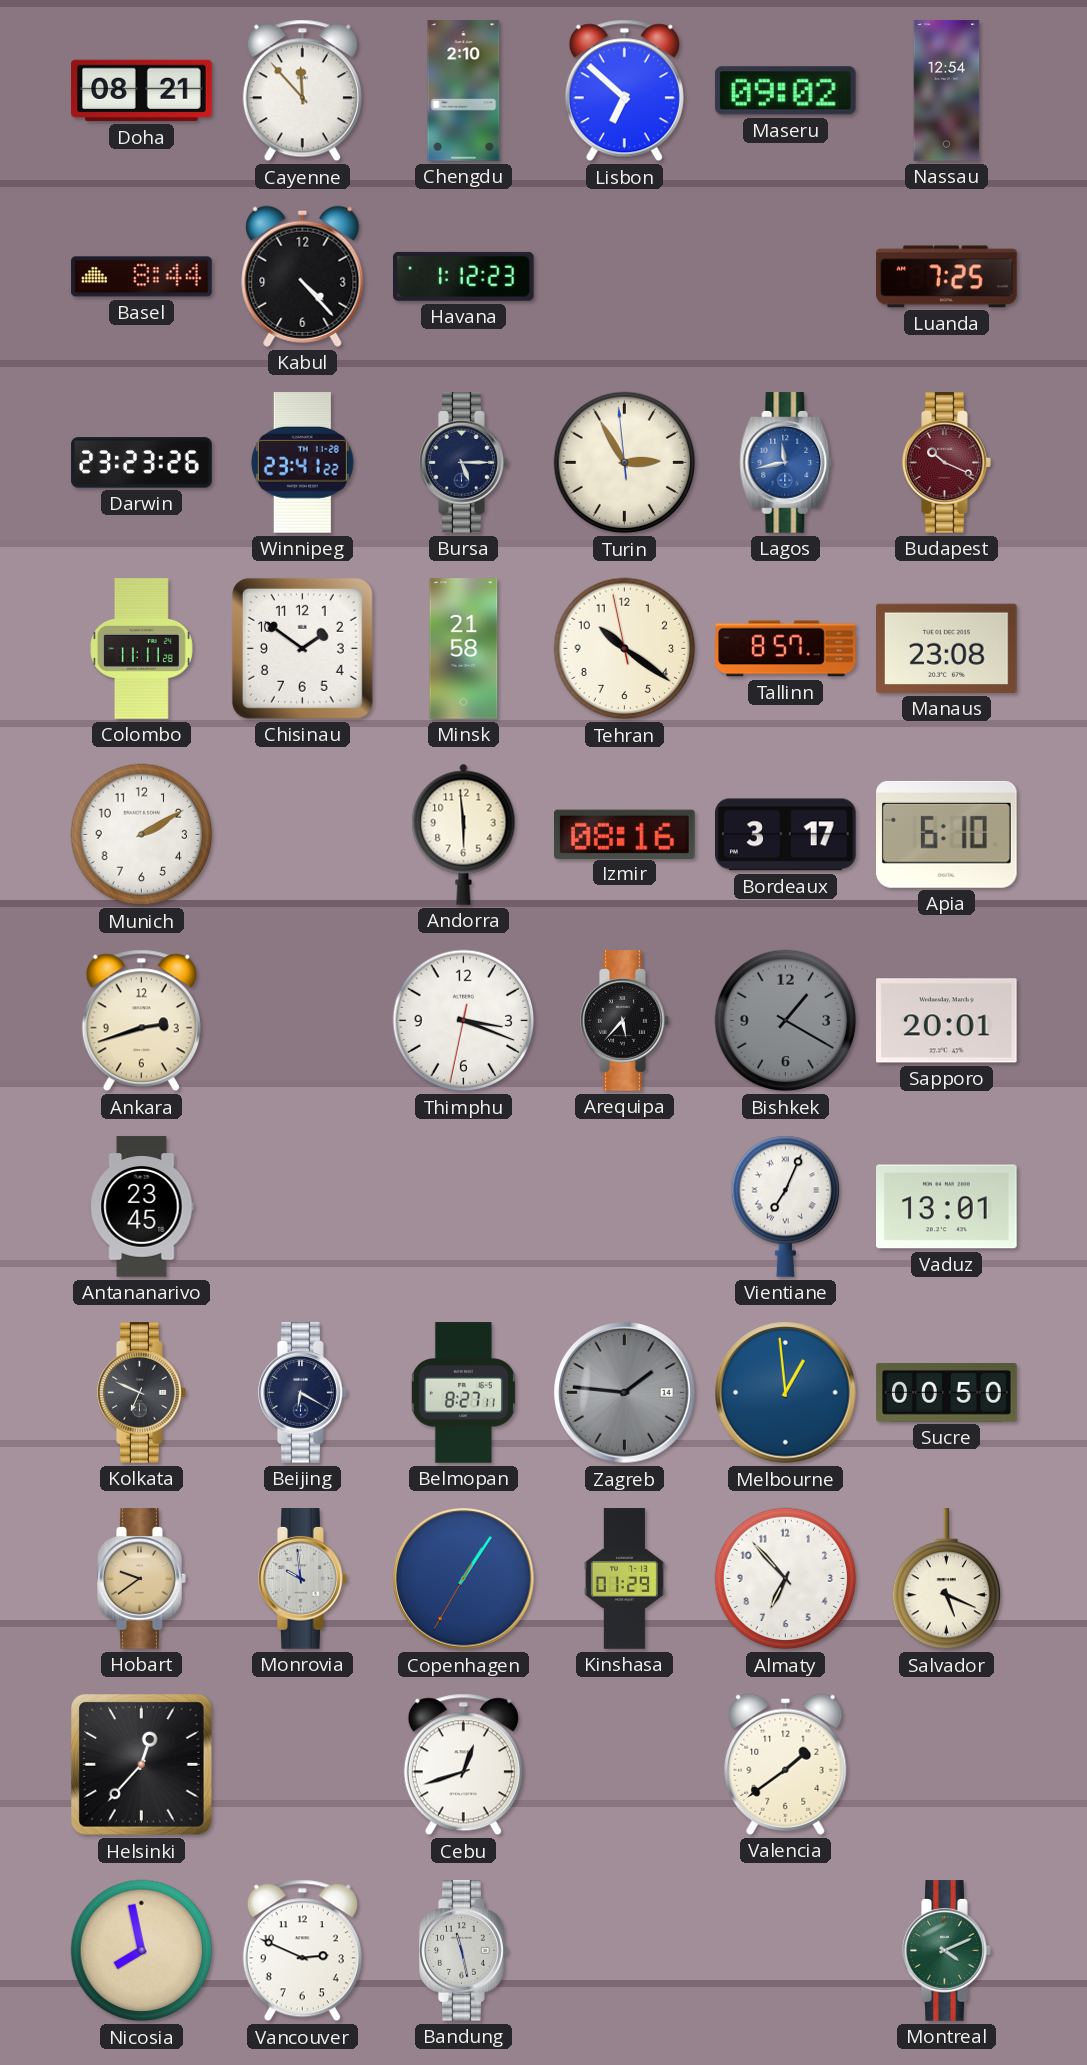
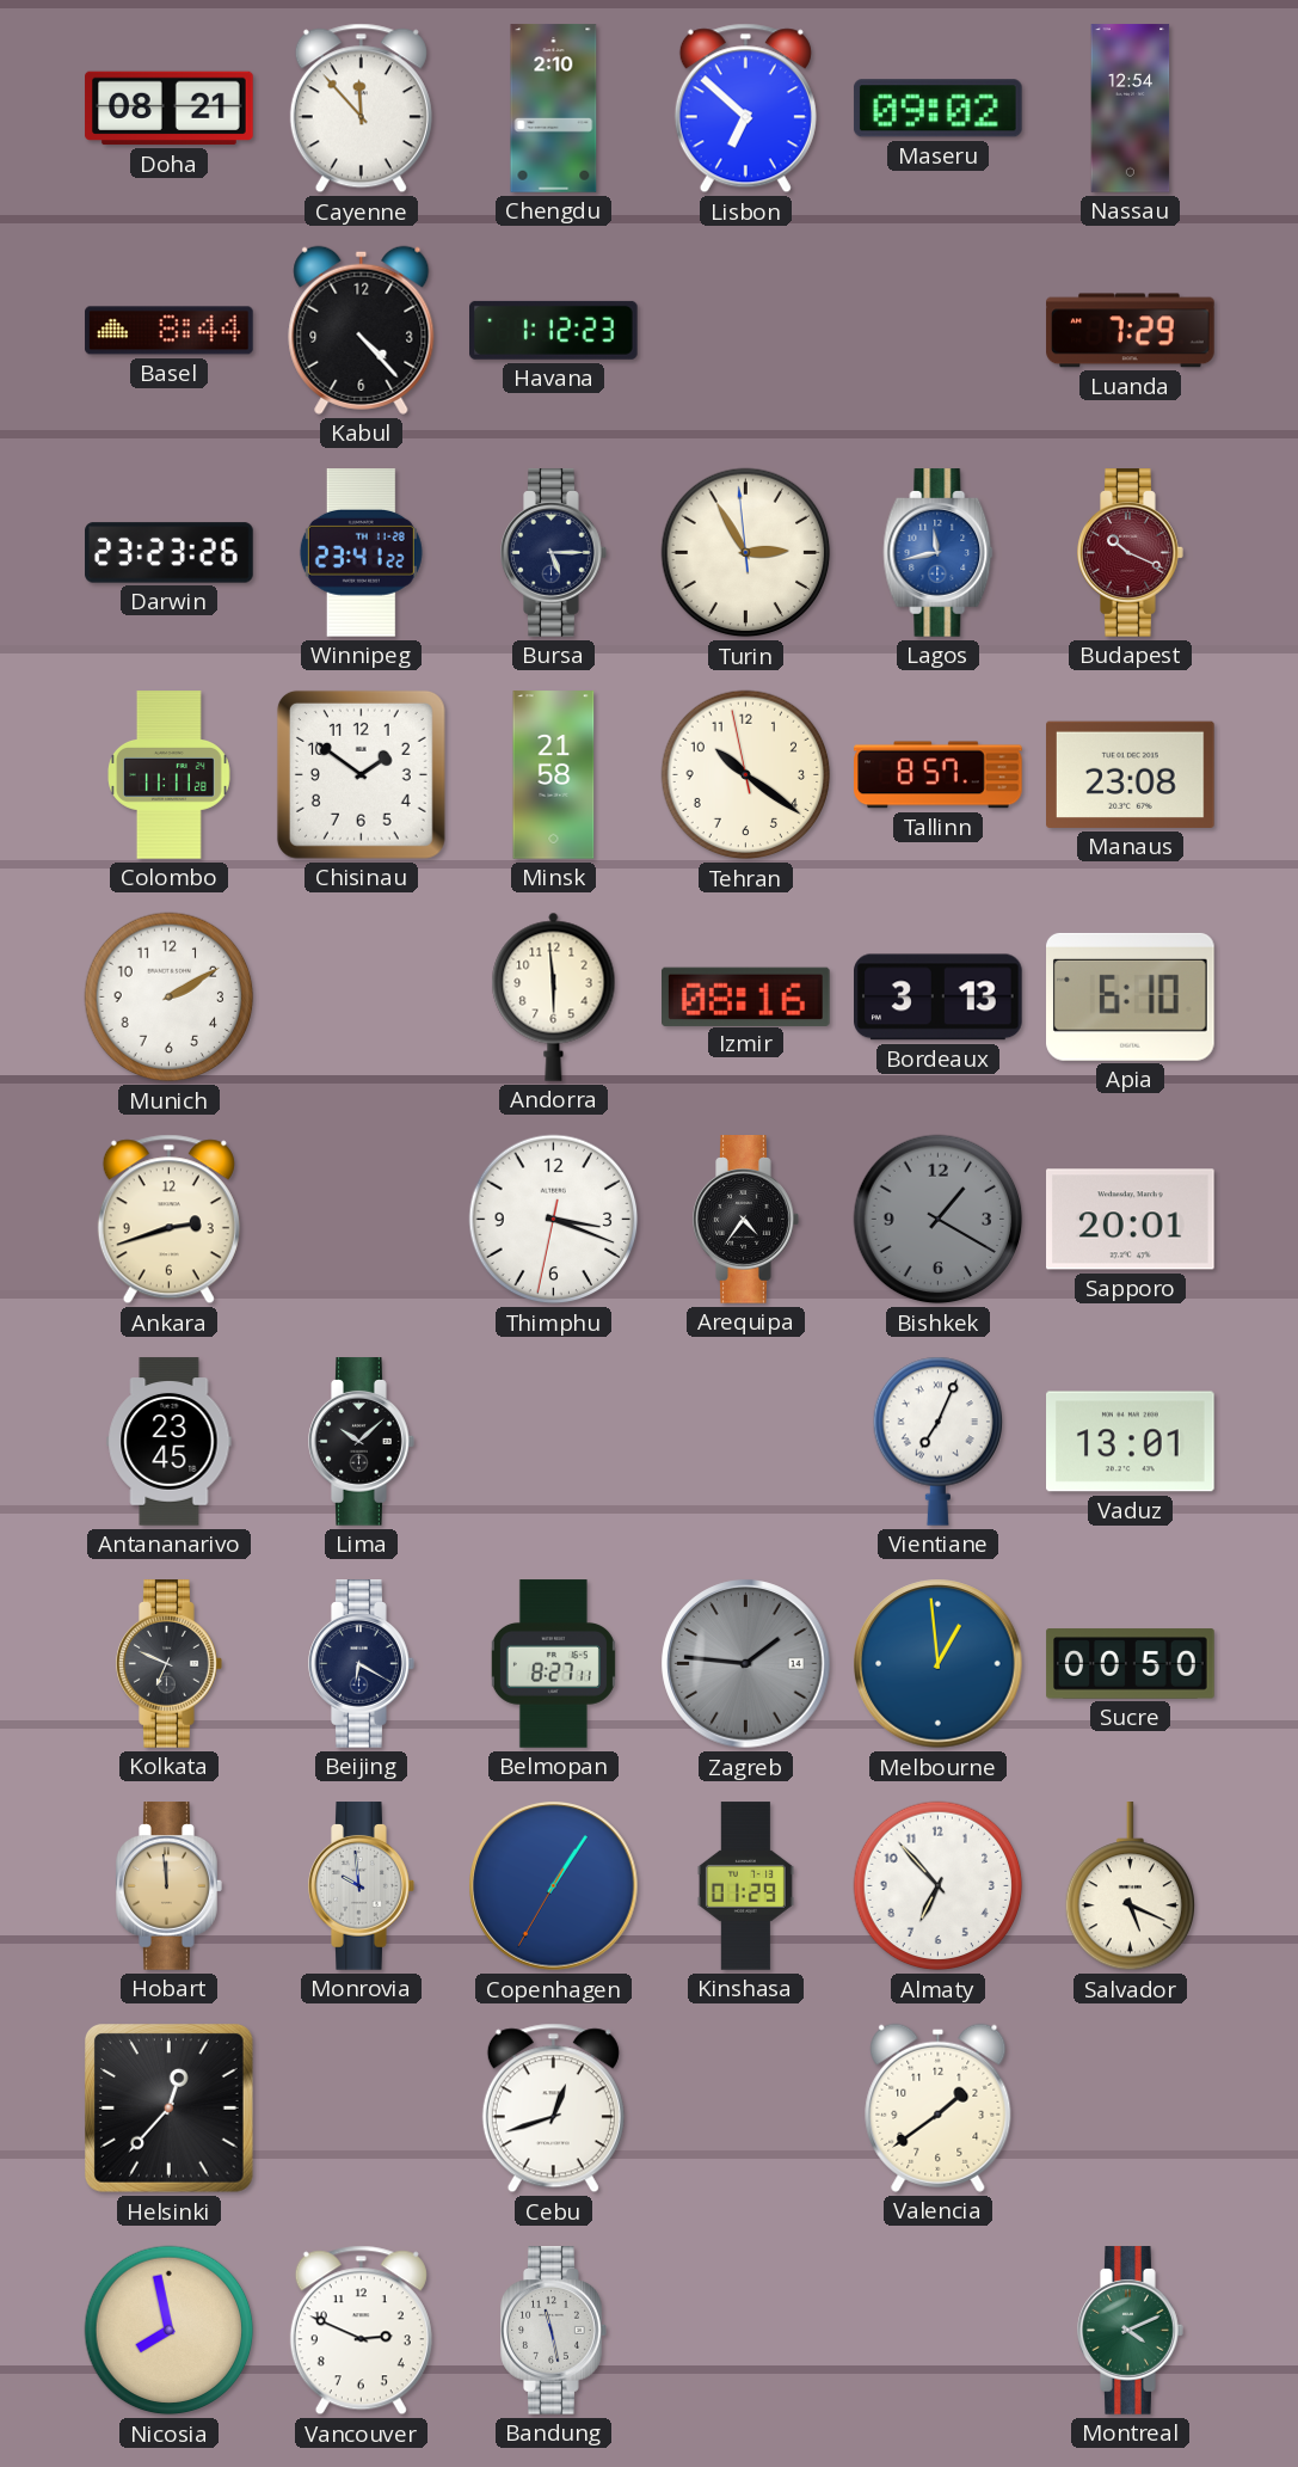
Luanda: 7:25 -> 7:29 (1131, 331)
Bordeaux: 3:17 -> 3:13 (939, 998)
Arequipa: 5:37 -> 4:36 (746, 1220)
Lima: none -> 10:08 (362, 1442)
Hobart: 9:39 -> 11:59 (170, 1886)
